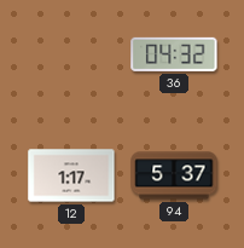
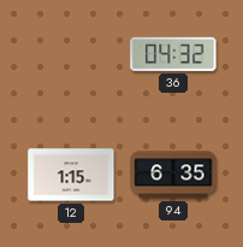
12: 1:17 -> 1:15 (71, 175)
94: 5:37 -> 6:35 (173, 175)
